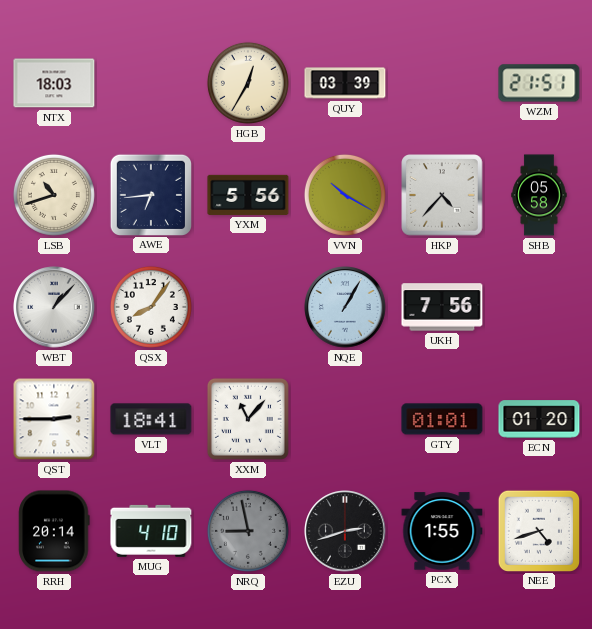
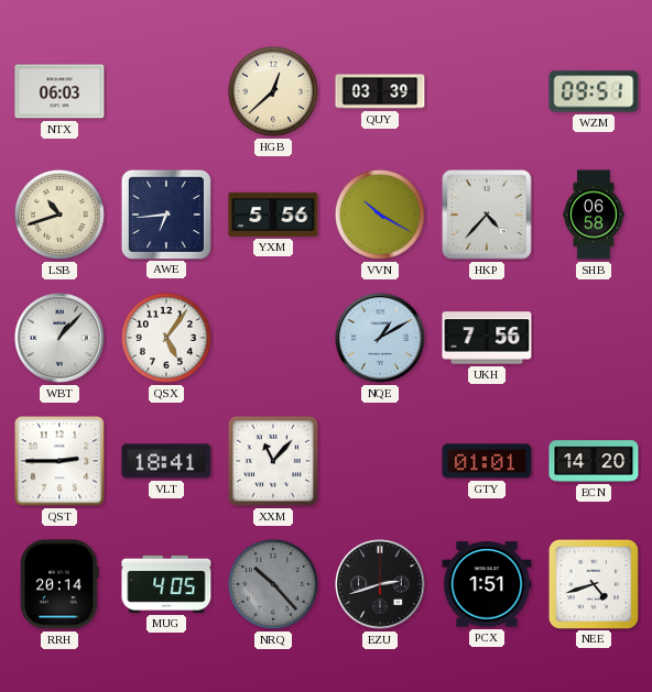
NTX: 18:03 -> 06:03 (59, 91)
HGB: 12:35 -> 12:38 (273, 91)
WZM: 21:51 -> 09:51 (594, 91)
SHB: 05:58 -> 06:58 (594, 215)
QSX: 8:06 -> 5:06 (166, 338)
NQE: 1:05 -> 1:10 (381, 339)
ECN: 01:20 -> 14:20 (594, 461)
MUG: 4:10 -> 4:05 (166, 584)
NRQ: 8:58 -> 10:23 (273, 584)
PCX: 1:55 -> 1:51 (487, 584)
